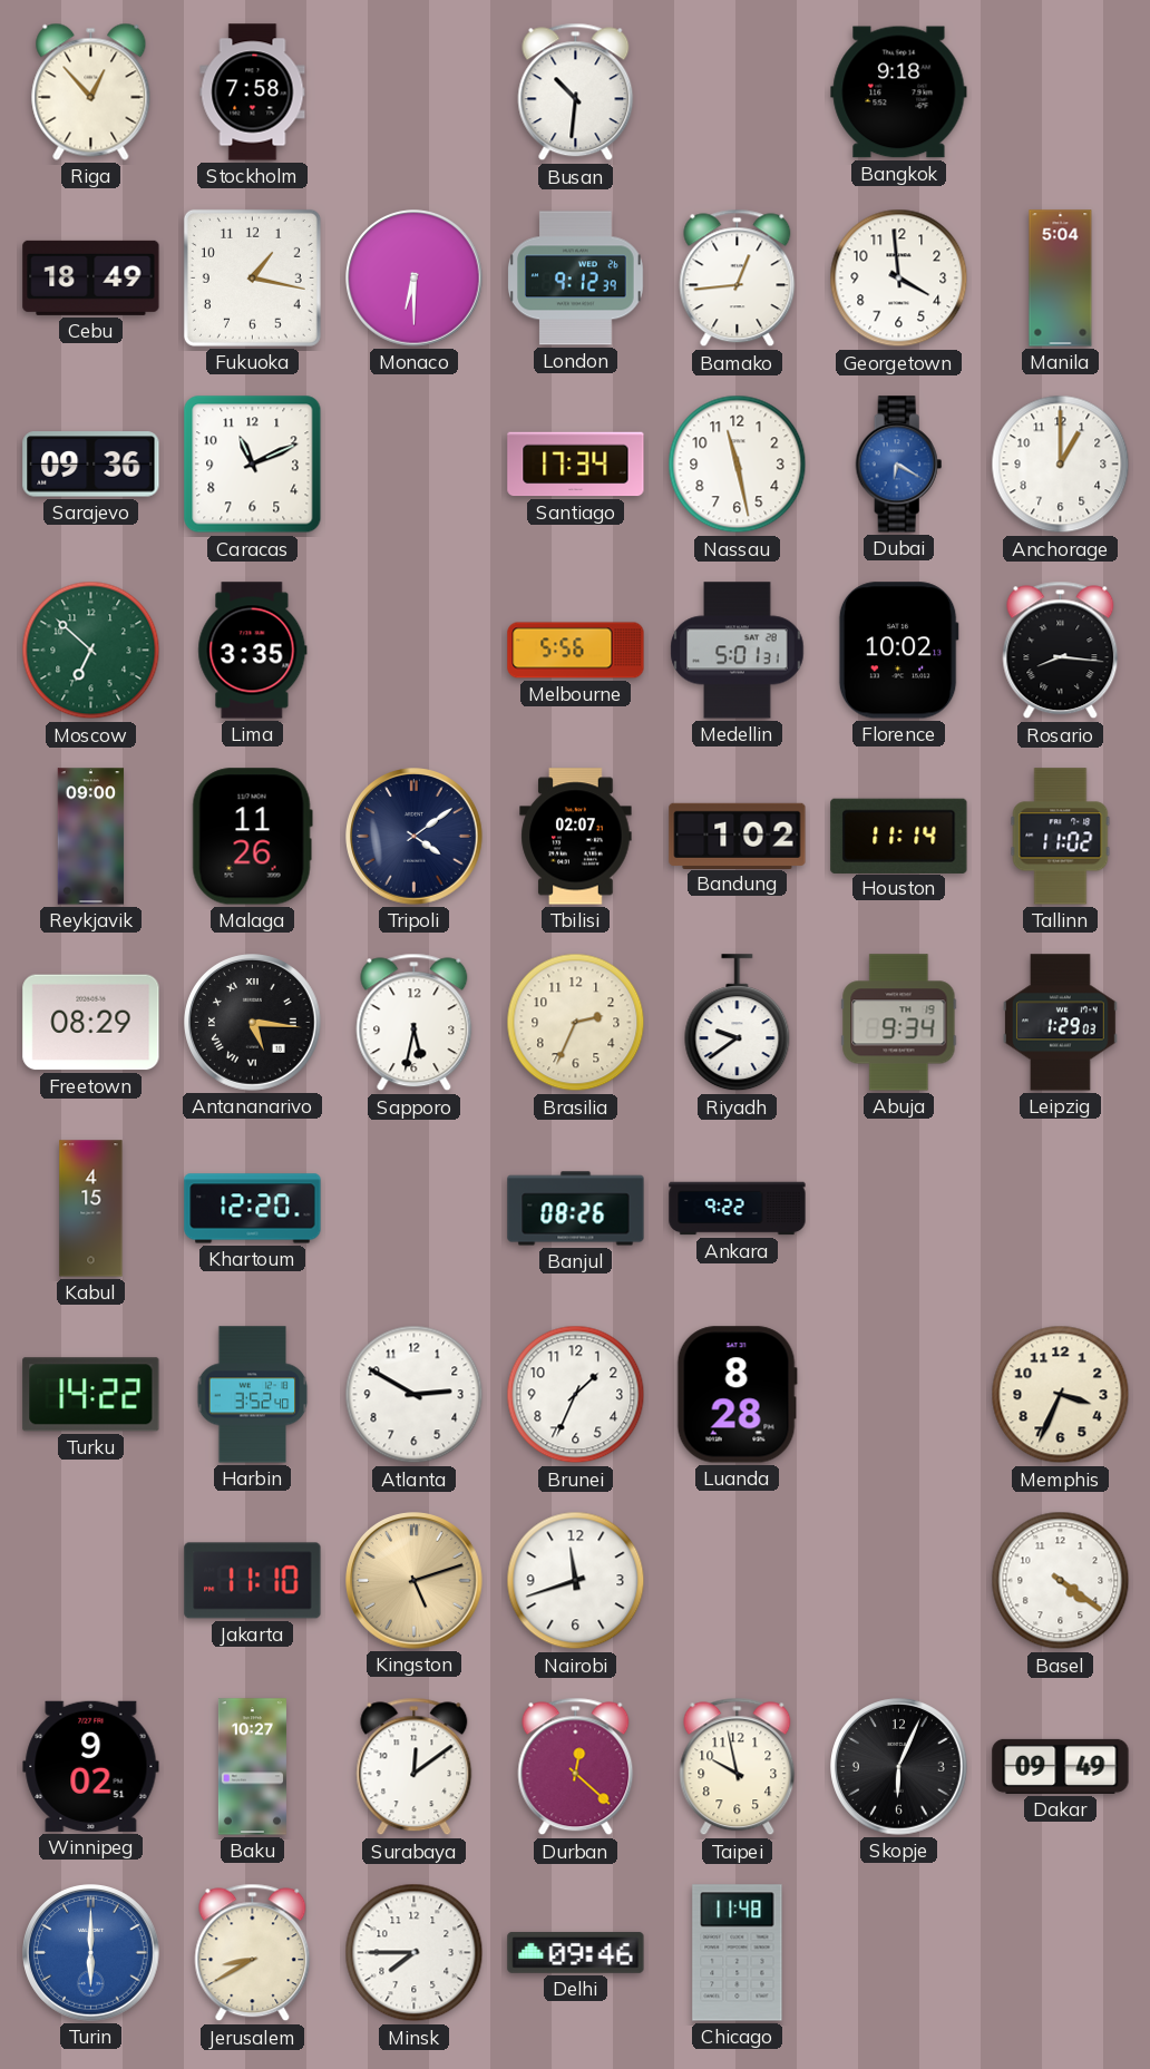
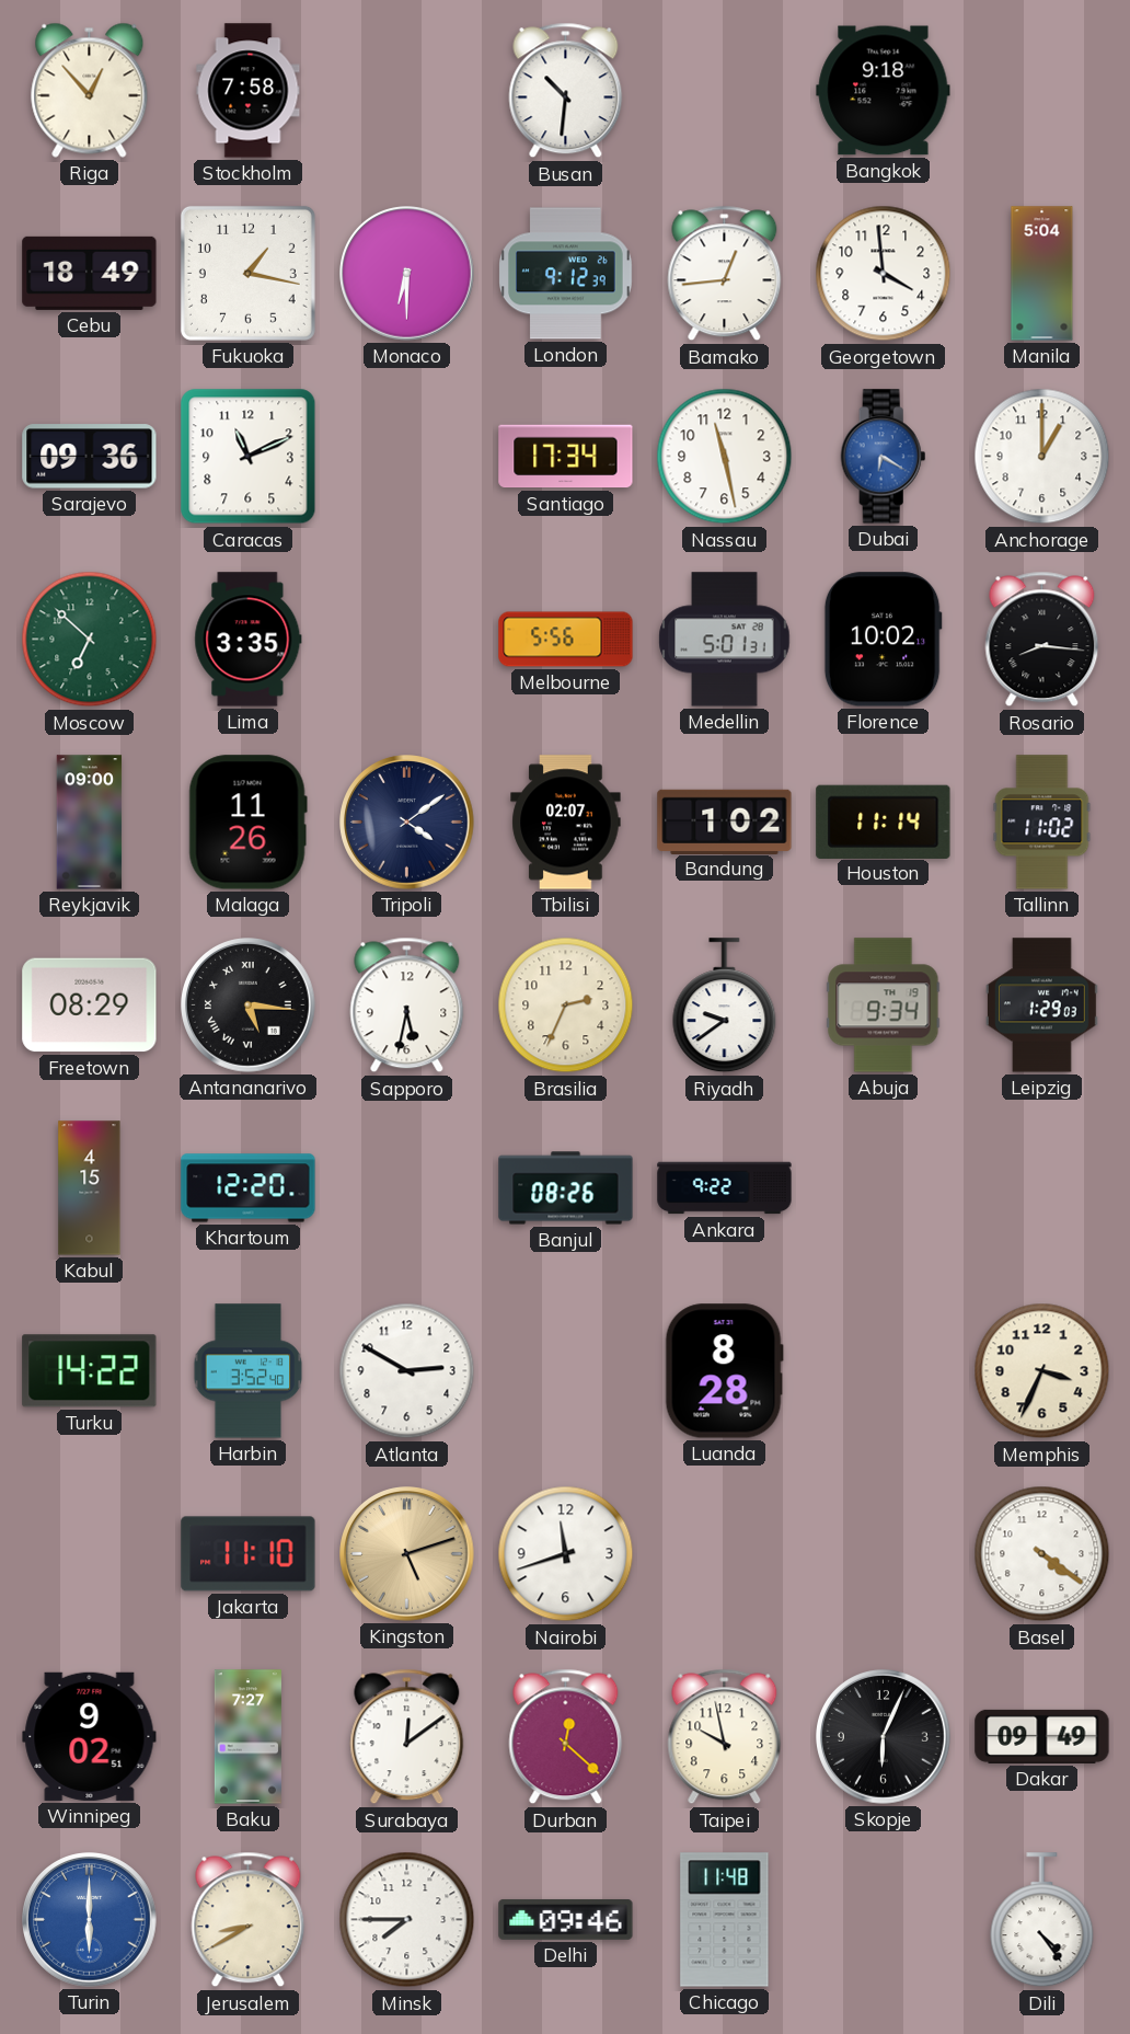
Brunei: 1:34 -> none (576, 1395)
Baku: 10:27 -> 7:27 (247, 1737)
Dili: none -> 4:24 (1042, 1920)
